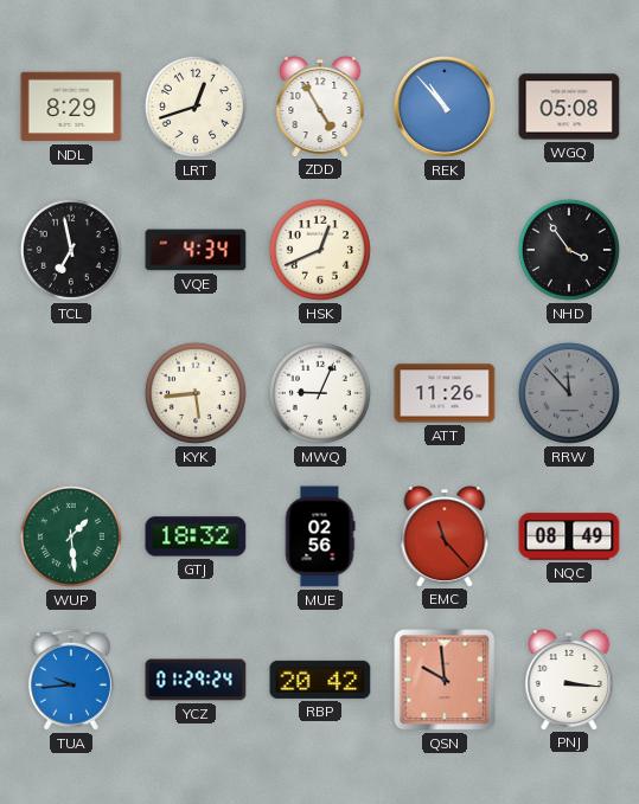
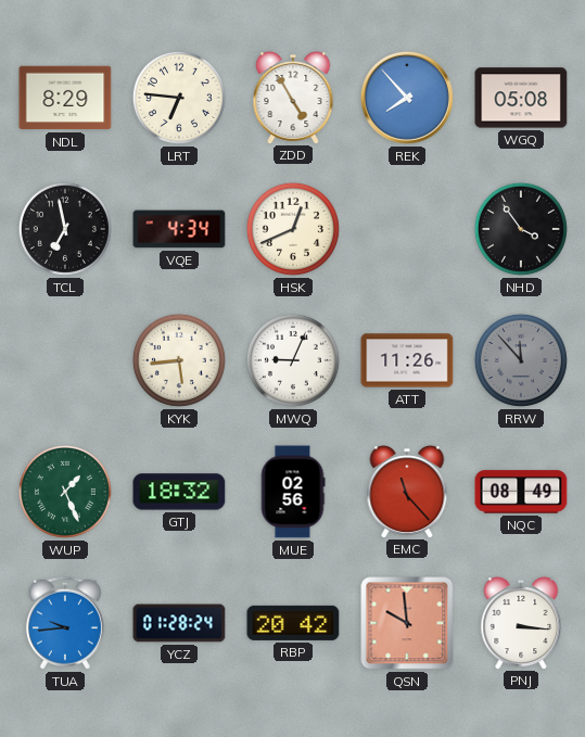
LRT: 12:42 -> 6:46 (179, 98)
REK: 10:53 -> 7:53 (407, 98)
WUP: 1:29 -> 1:26 (65, 492)
YCZ: 01:29 -> 01:28 (179, 623)
